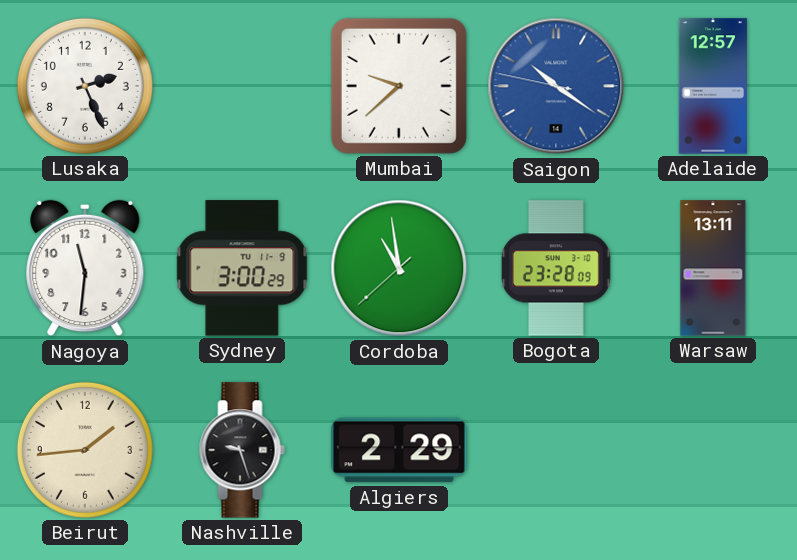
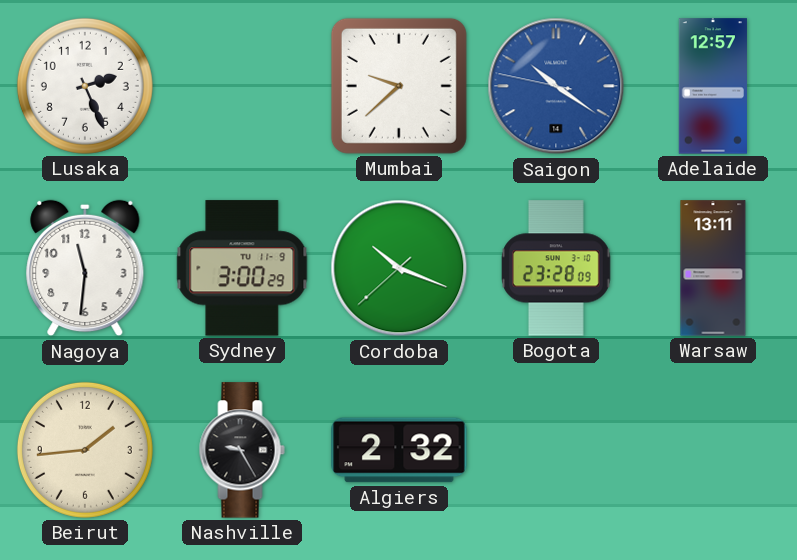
Cordoba: 10:58 -> 10:18 (399, 268)
Nashville: 9:27 -> 9:25 (242, 450)
Algiers: 2:29 -> 2:32 (399, 450)
